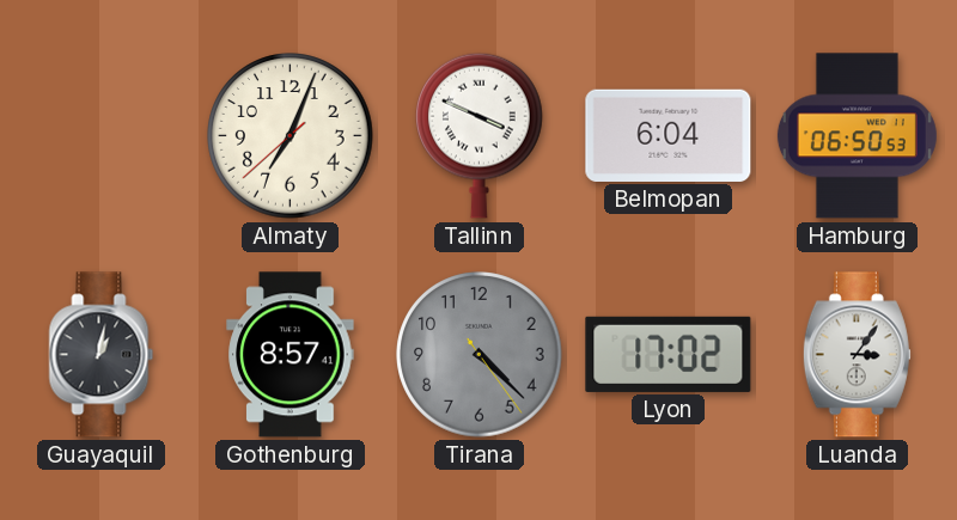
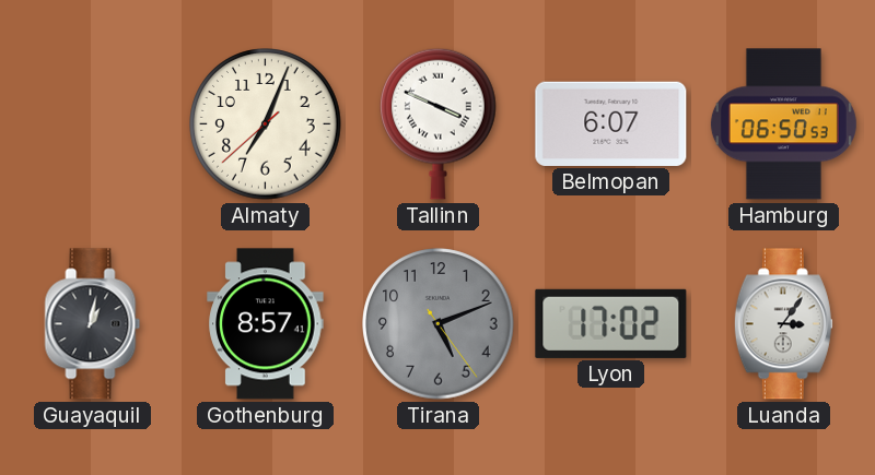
Belmopan: 6:04 -> 6:07 (611, 123)
Tirana: 4:22 -> 5:11 (439, 324)
